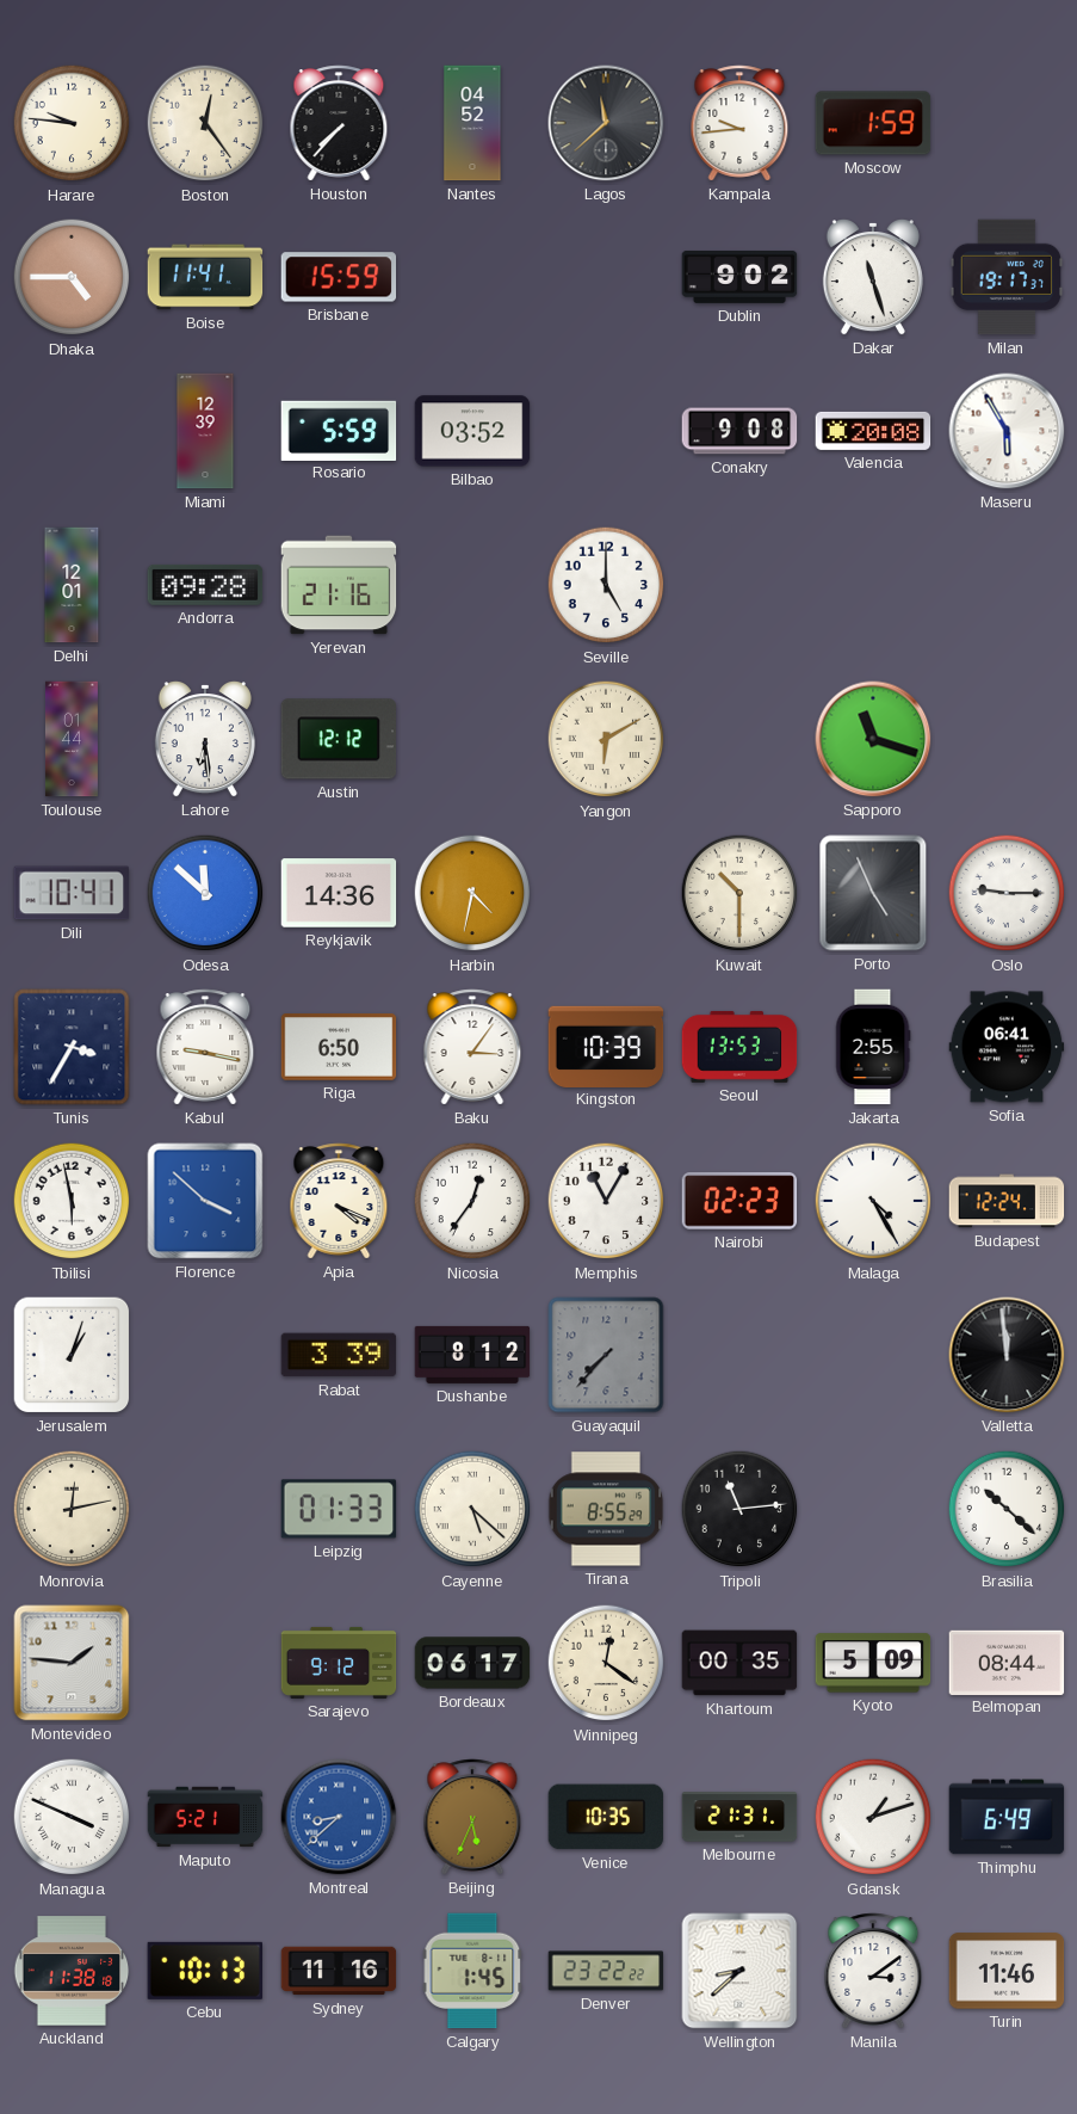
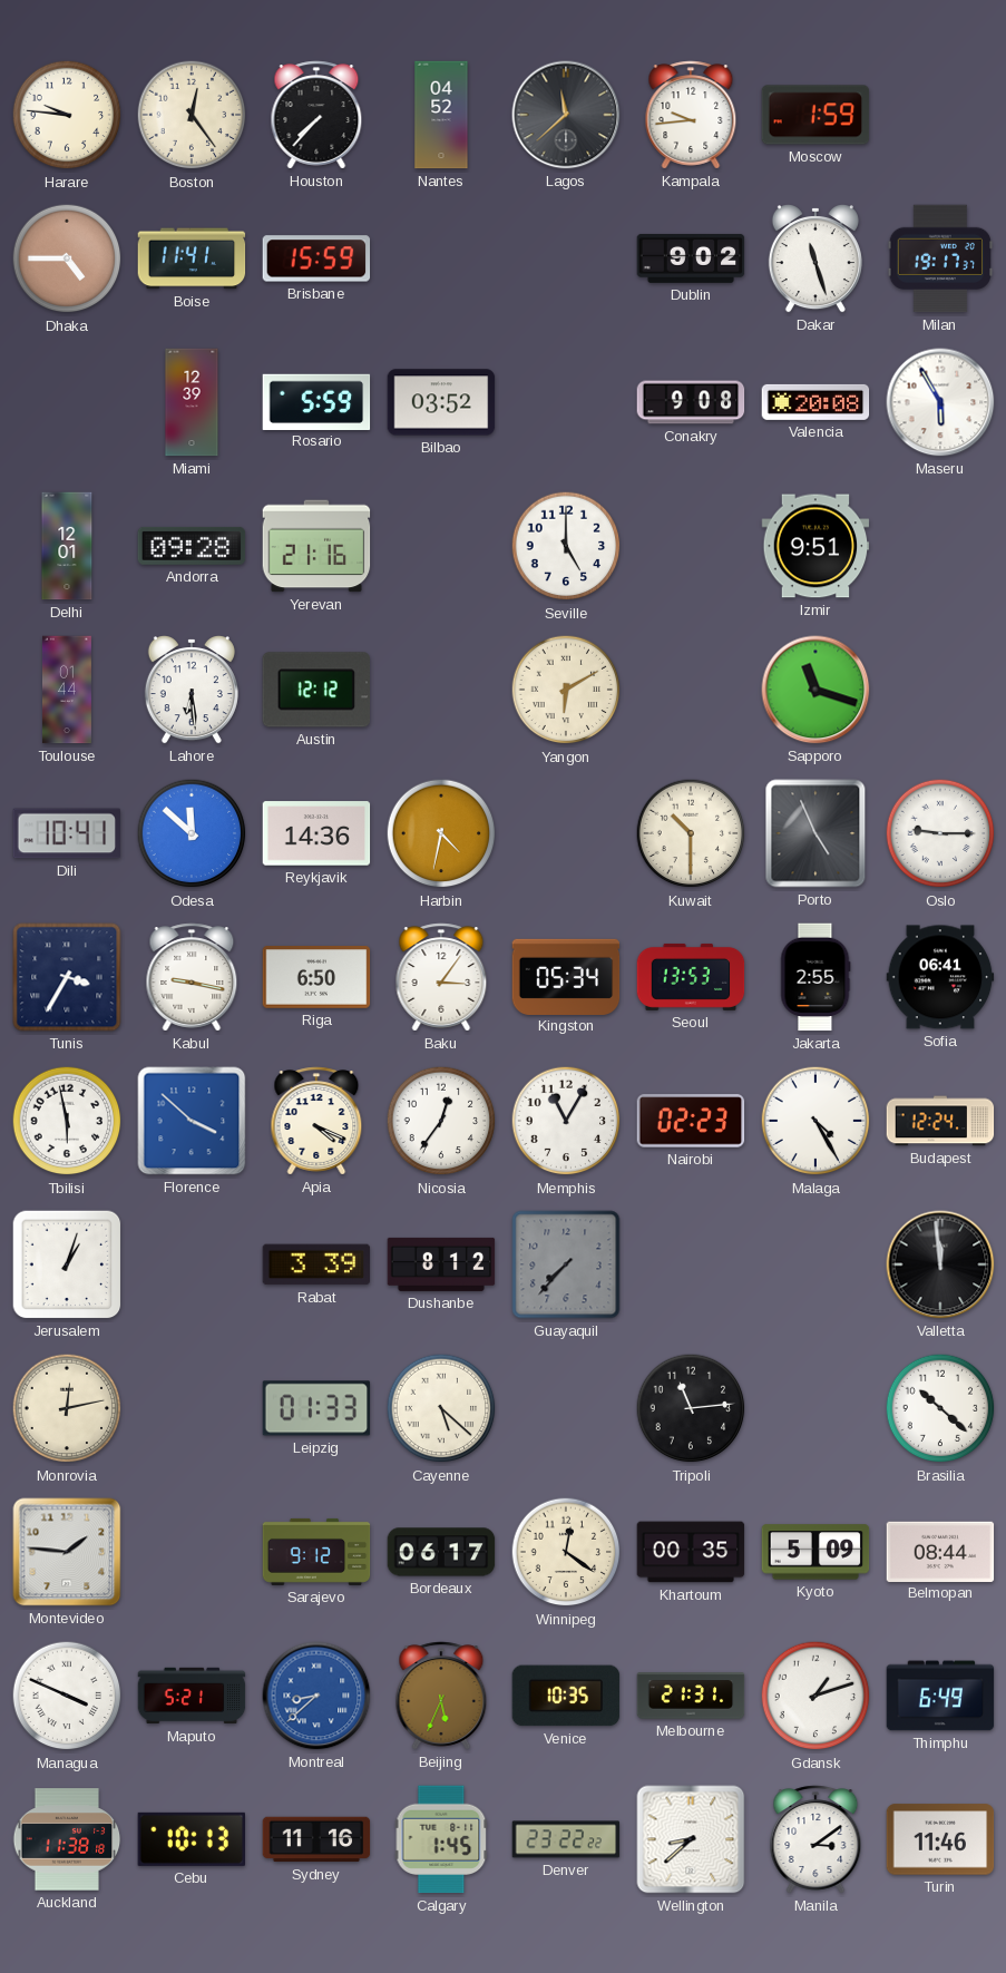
Izmir: none -> 9:51 (815, 546)
Kingston: 10:39 -> 05:34 (566, 976)
Tirana: 8:55 -> none (606, 1509)
